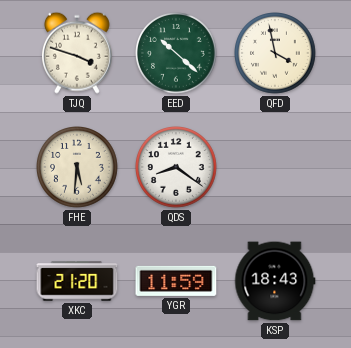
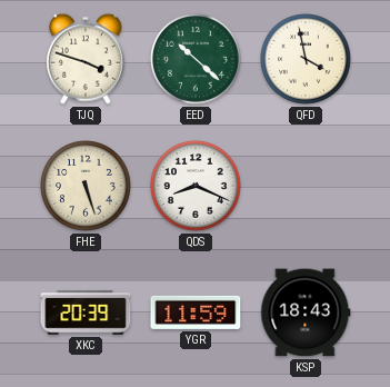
FHE: 5:31 -> 5:27 (87, 187)
QDS: 8:21 -> 8:19 (197, 187)
XKC: 21:20 -> 20:39 (86, 312)
